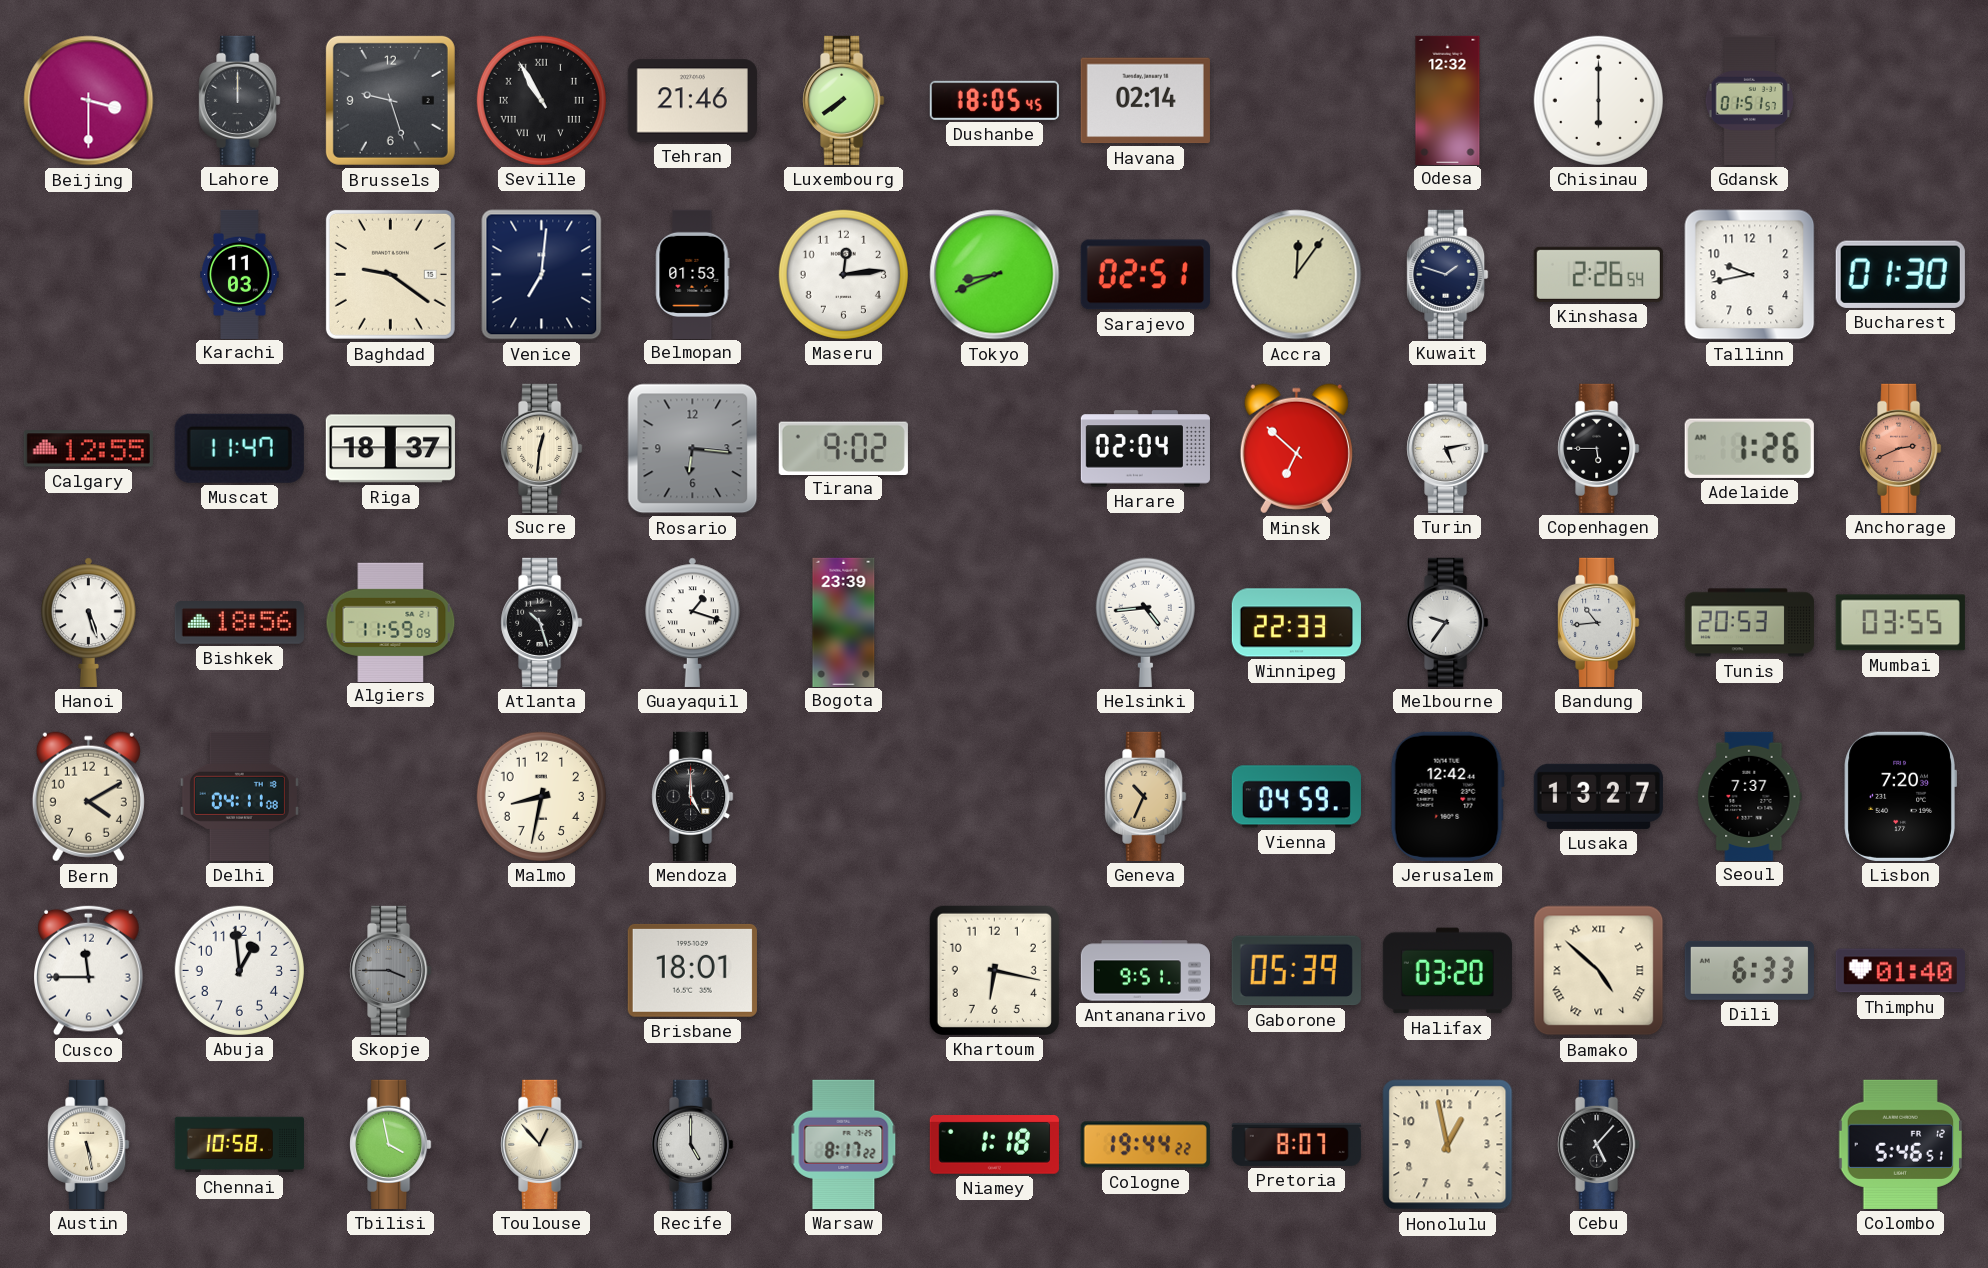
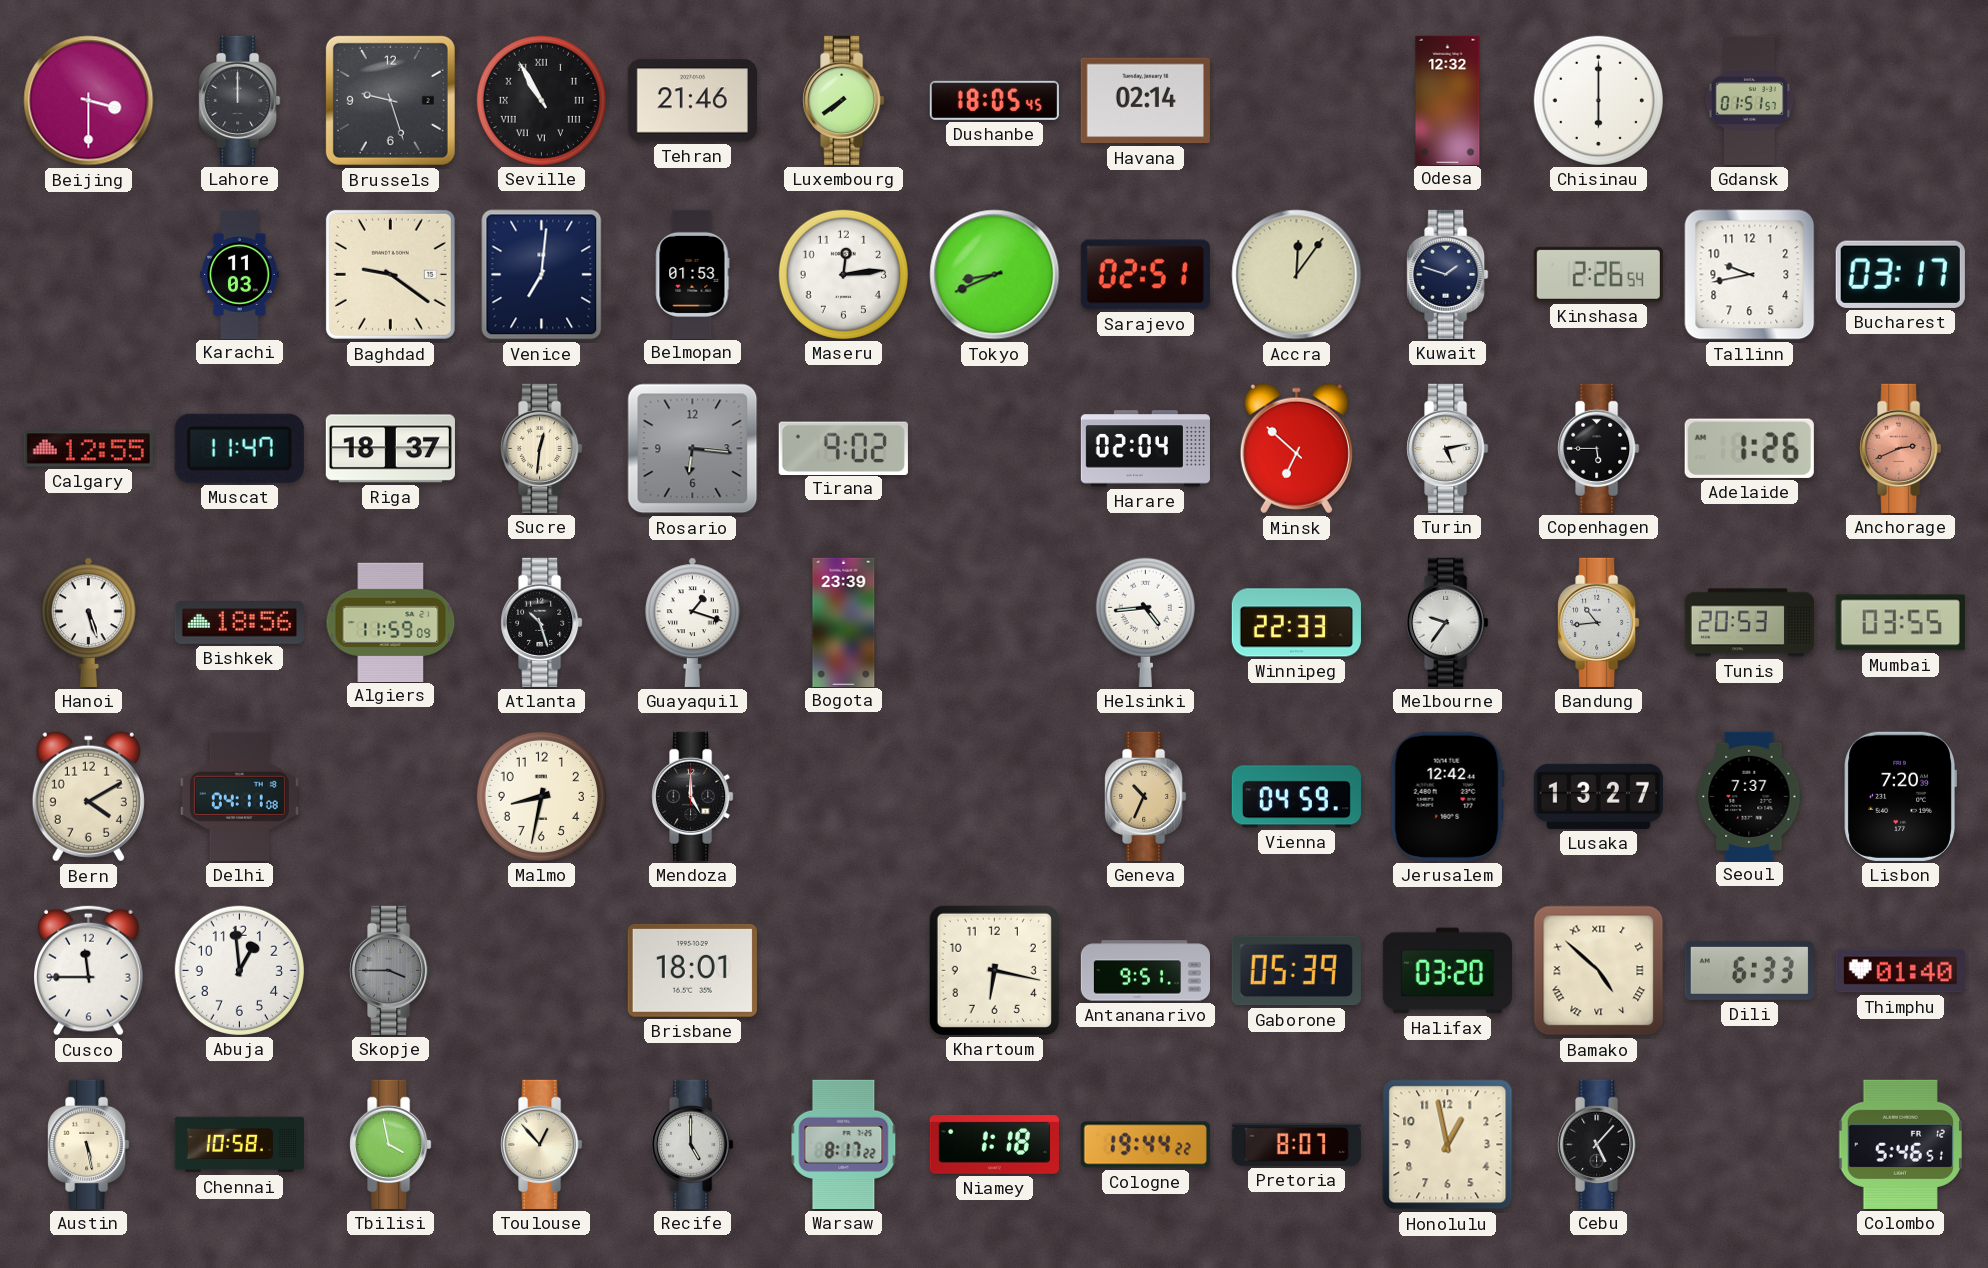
Bucharest: 01:30 -> 03:17 (1900, 274)
